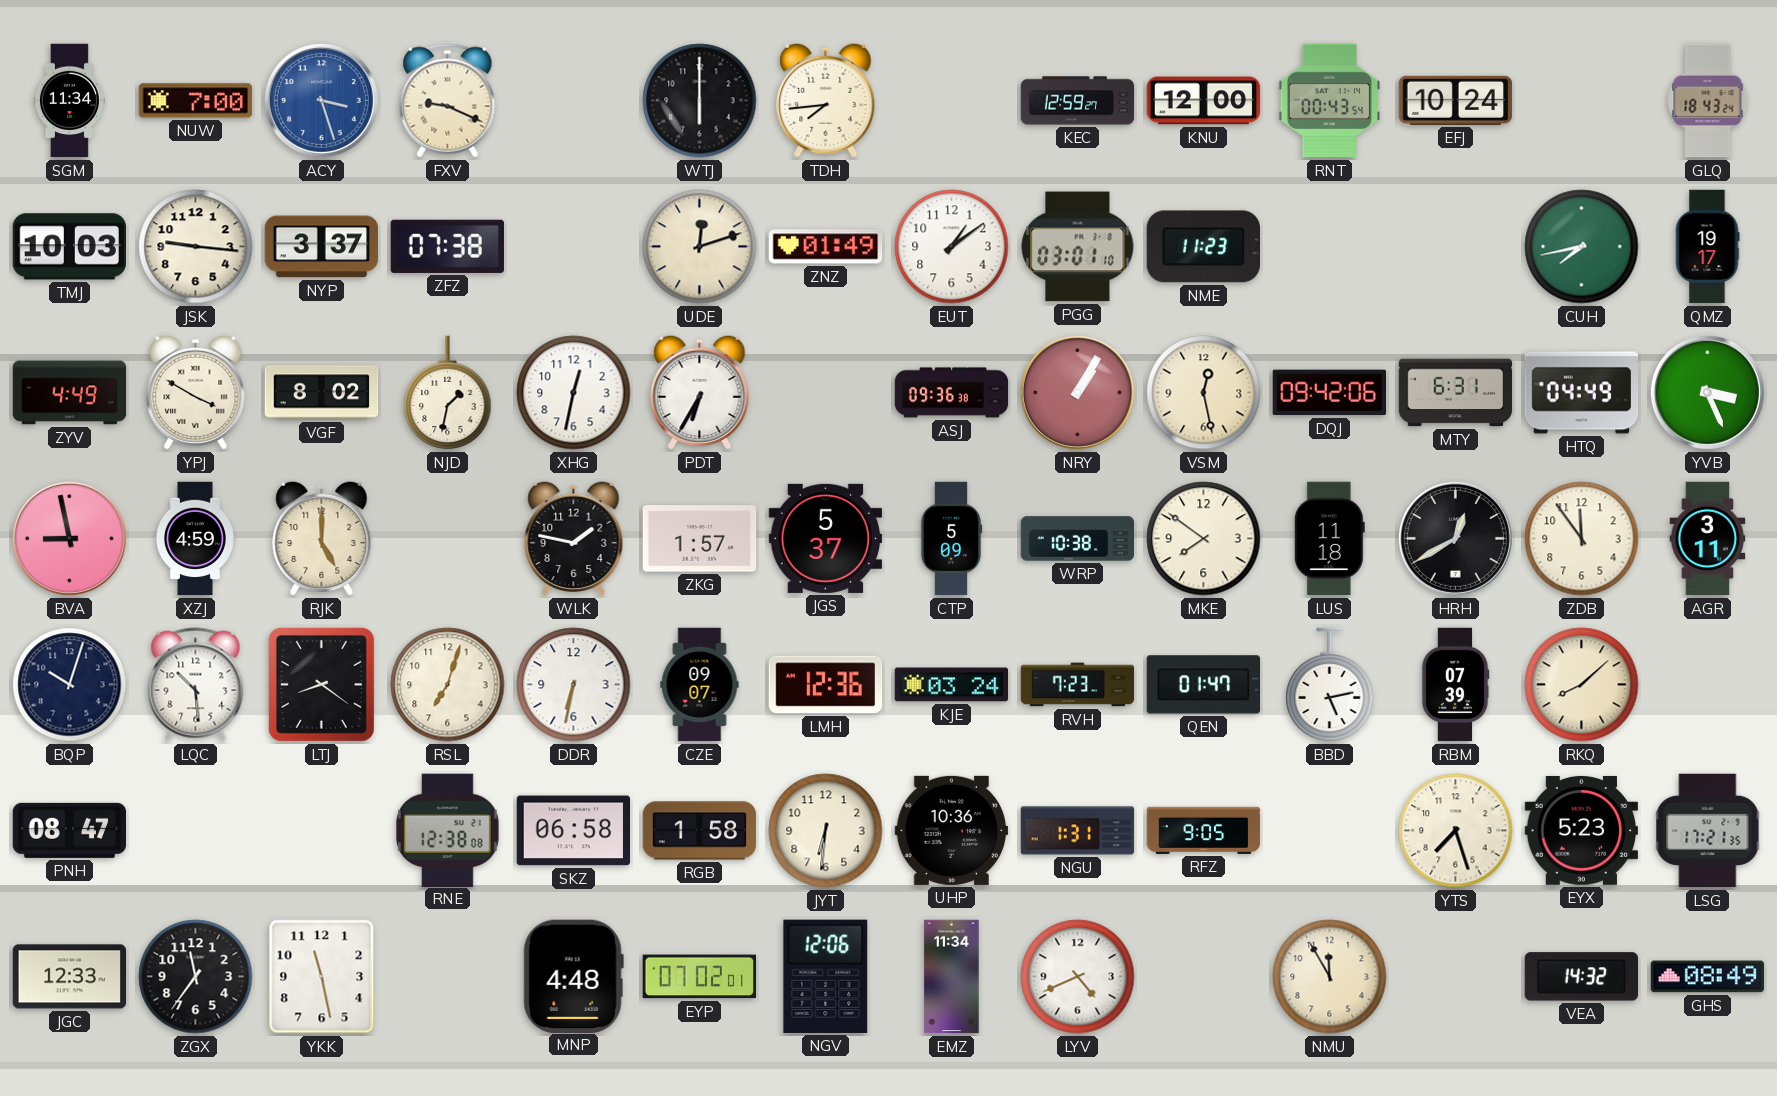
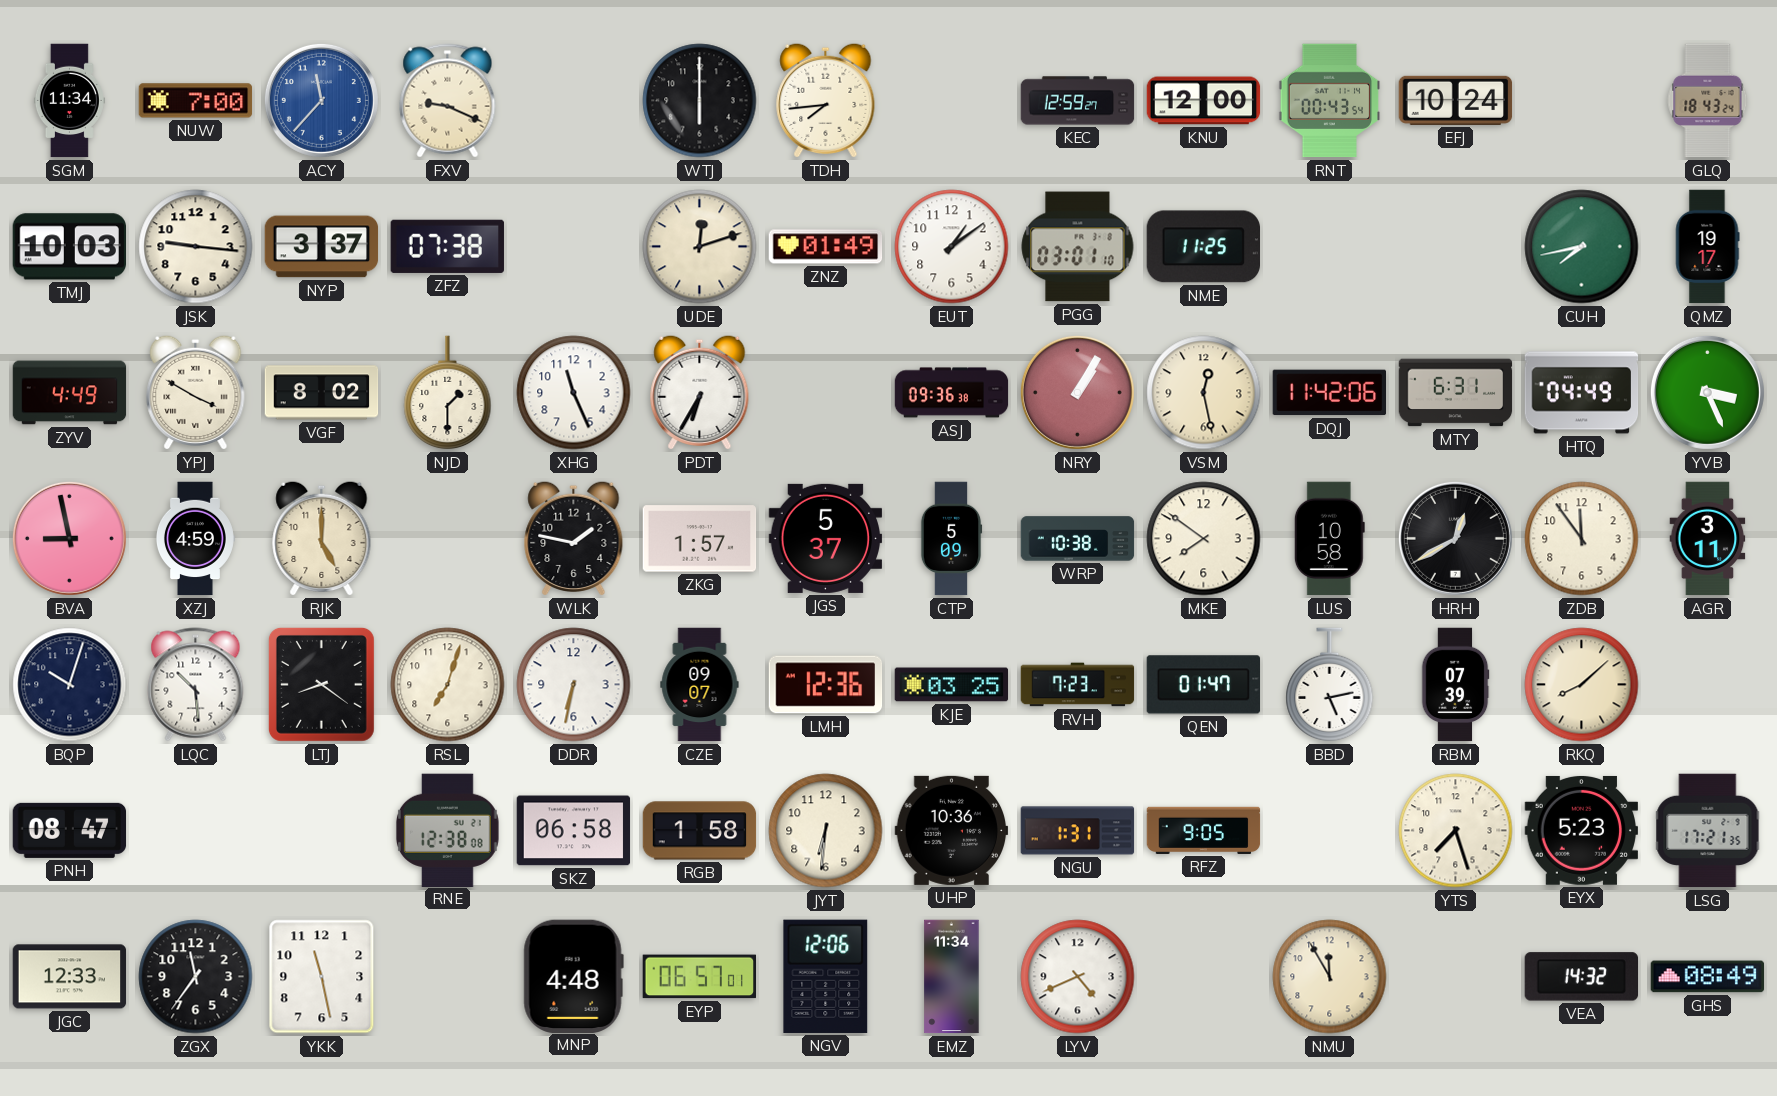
ACY: 3:27 -> 11:37 (321, 100)
NME: 11:23 -> 11:25 (1203, 247)
NJD: 1:32 -> 1:30 (448, 393)
XHG: 12:32 -> 11:26 (574, 393)
DQJ: 09:42 -> 11:42 (1329, 393)
LUS: 11:18 -> 10:58 (1329, 539)
KJE: 03:24 -> 03:25 (952, 685)
EYP: 07:02 -> 06:57 (699, 977)
